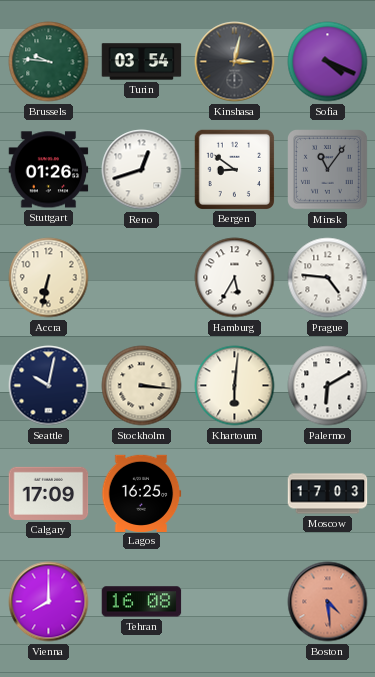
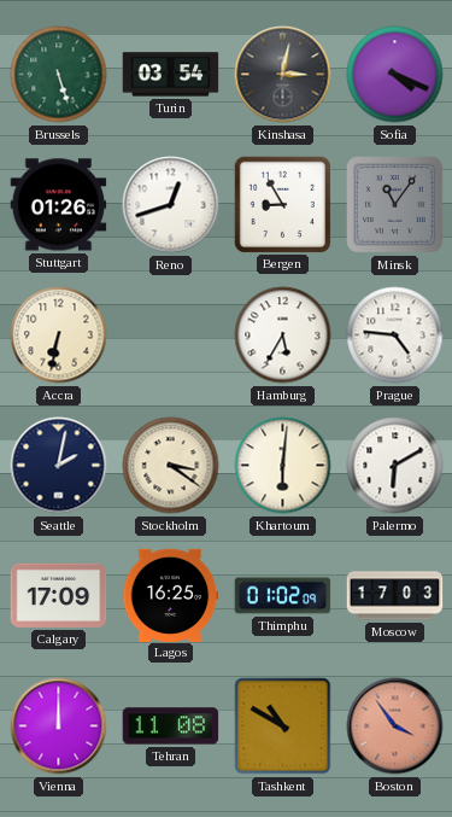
Brussels: 9:46 -> 5:27 (59, 75)
Bergen: 8:51 -> 8:55 (282, 204)
Seattle: 10:02 -> 2:02 (59, 466)
Stockholm: 3:16 -> 3:21 (171, 466)
Thimphu: none -> 01:02 (283, 596)
Vienna: 8:00 -> 12:00 (59, 726)
Tehran: 16:08 -> 11:08 (171, 726)
Tashkent: none -> 10:50 (283, 726)
Boston: 4:29 -> 3:54 (395, 726)
